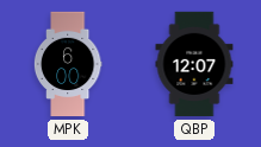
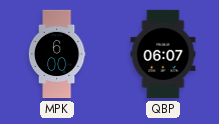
QBP: 12:07 -> 06:07 (163, 54)
